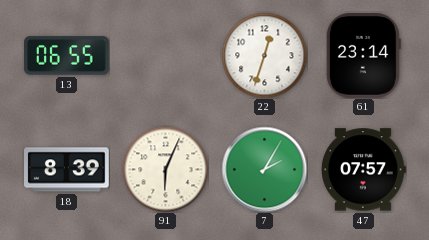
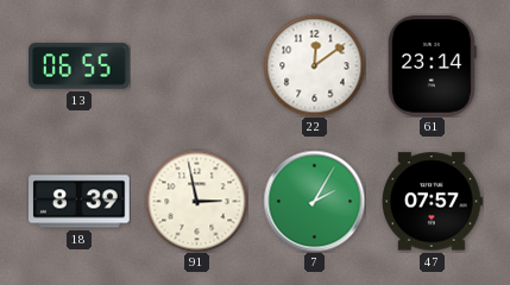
22: 12:33 -> 12:09 (314, 65)
91: 6:04 -> 2:58 (196, 201)
